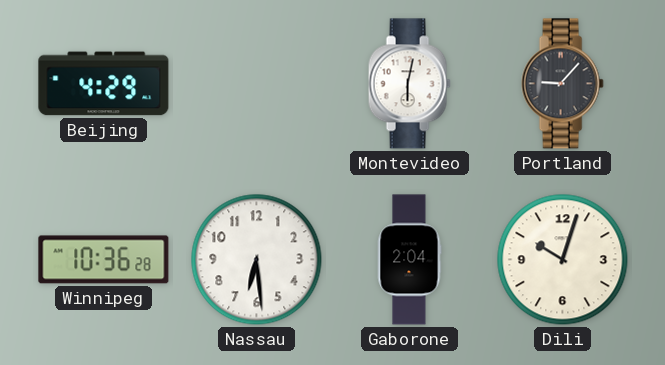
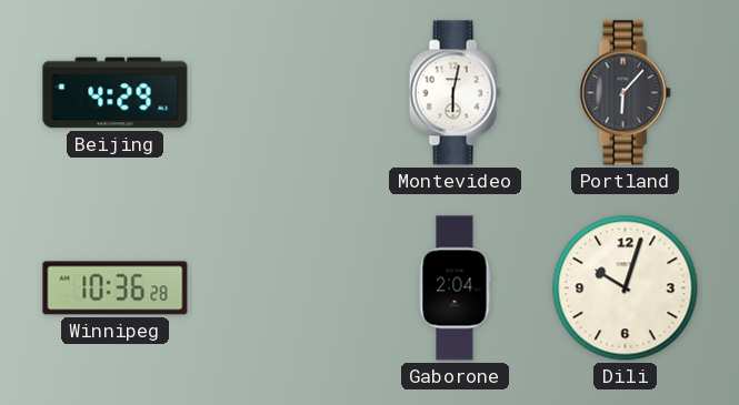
Portland: 9:07 -> 6:07 (625, 93)
Nassau: 6:29 -> none (257, 260)
